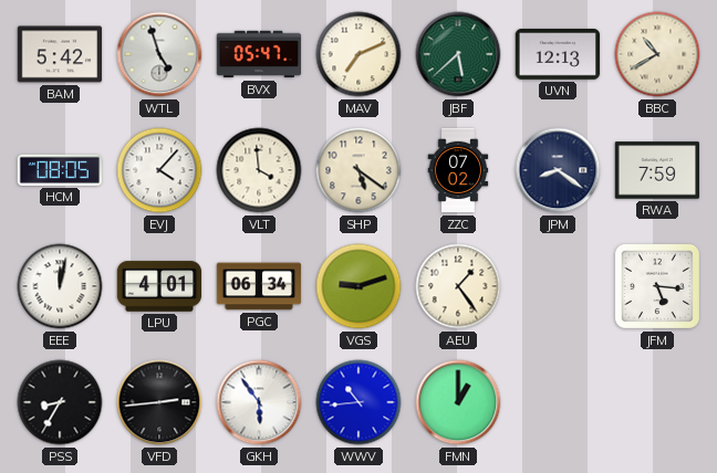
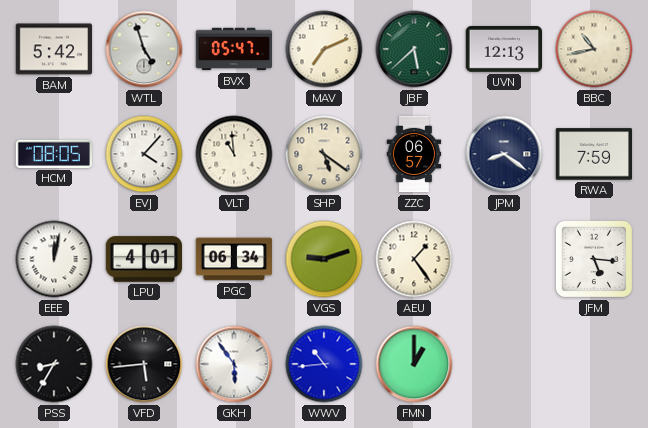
BBC: 10:40 -> 10:43 (594, 49)
VLT: 3:59 -> 10:59 (234, 154)
ZZC: 07:02 -> 06:57 (414, 154)
VFD: 2:44 -> 5:44 (144, 364)
